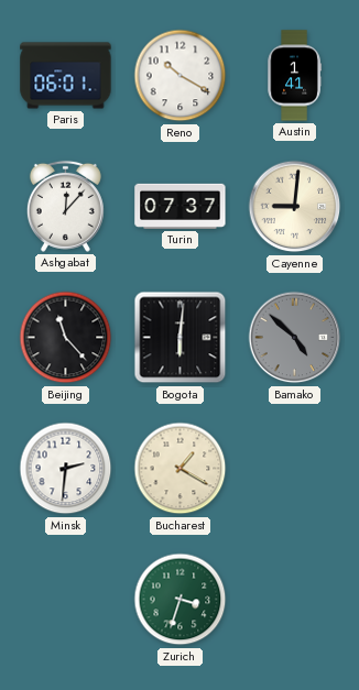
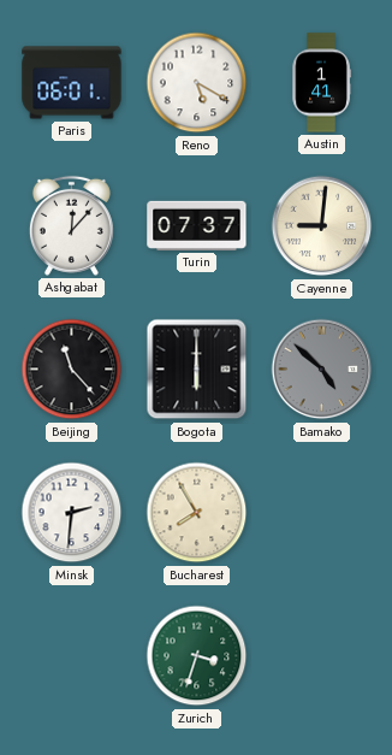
Reno: 10:20 -> 5:20 (197, 83)
Bogota: 6:01 -> 6:00 (197, 370)
Bucharest: 1:20 -> 7:55 (197, 513)
